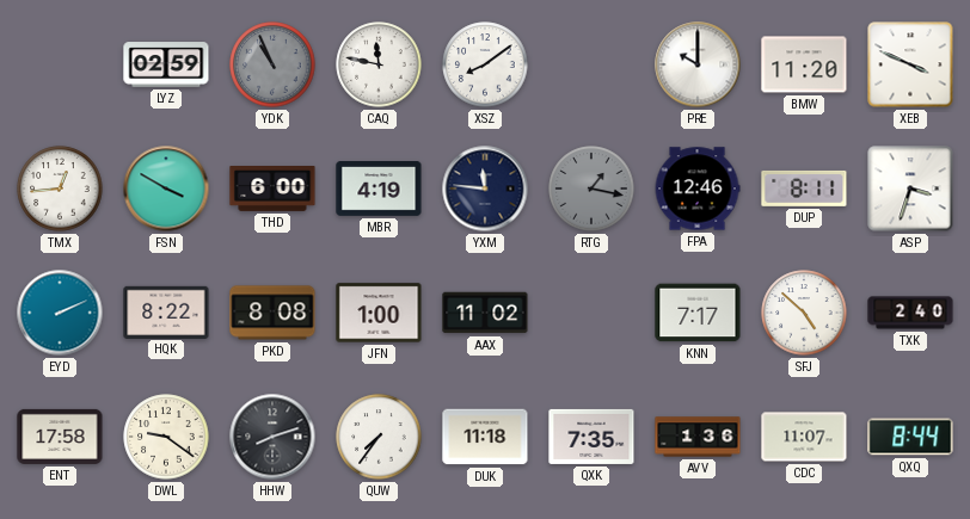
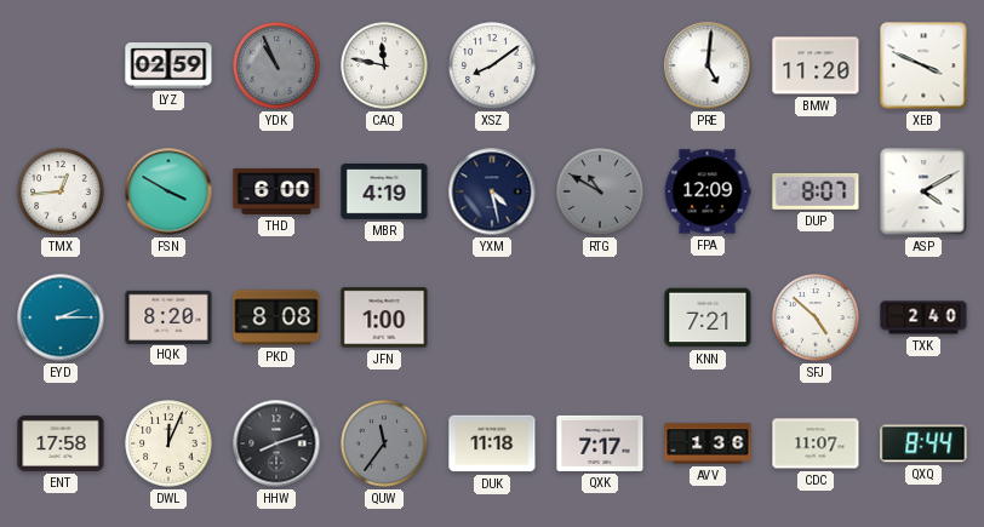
PRE: 10:00 -> 5:01 (708, 65)
YXM: 11:46 -> 4:28 (492, 191)
RTG: 1:17 -> 10:50 (600, 191)
FPA: 12:46 -> 12:09 (708, 191)
DUP: 8:11 -> 8:07 (816, 191)
ASP: 3:33 -> 4:10 (923, 191)
EYD: 2:11 -> 2:15 (61, 317)
HQK: 8:22 -> 8:20 (168, 316)
AAX: 11:02 -> none (485, 313)
KNN: 7:17 -> 7:21 (708, 317)
DWL: 9:21 -> 12:04 (168, 443)
QUW: 7:36 -> 11:36 (384, 443)
QUW dial: white -> grey (384, 443)
QXK: 7:35 -> 7:17 (600, 443)
